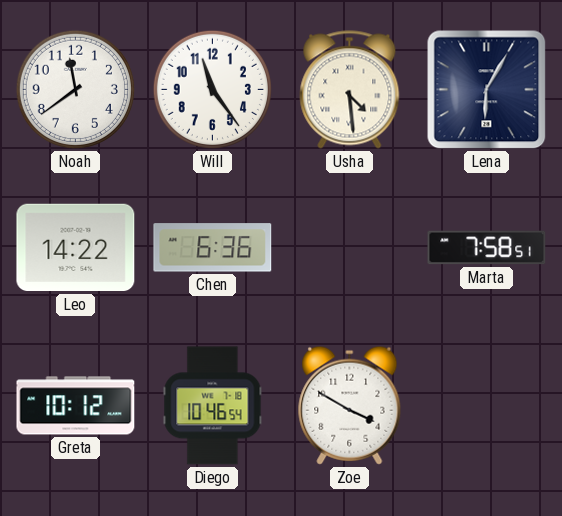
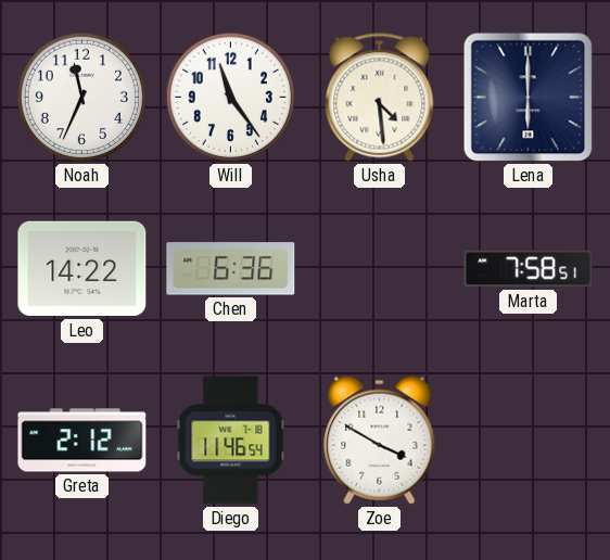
Noah: 11:39 -> 11:34 (81, 97)
Lena: 6:05 -> 6:00 (529, 98)
Greta: 10:12 -> 2:12 (82, 441)
Diego: 10:46 -> 11:46 (231, 441)
